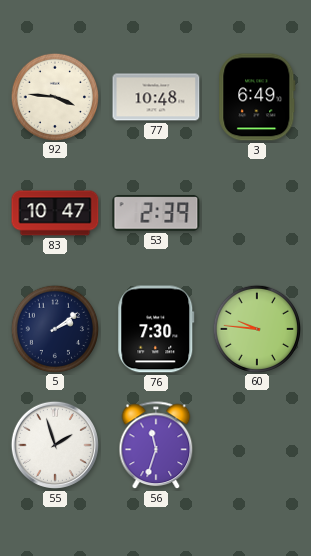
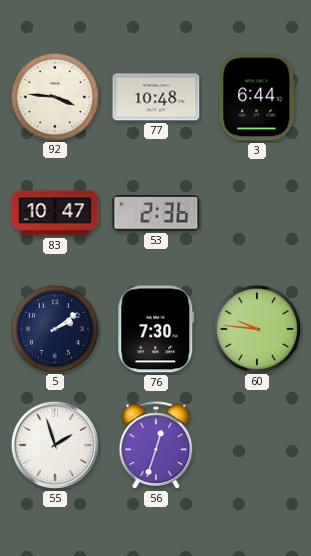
3: 6:49 -> 6:44 (257, 97)
53: 2:39 -> 2:36 (156, 213)
56: 11:33 -> 12:33 (156, 446)
